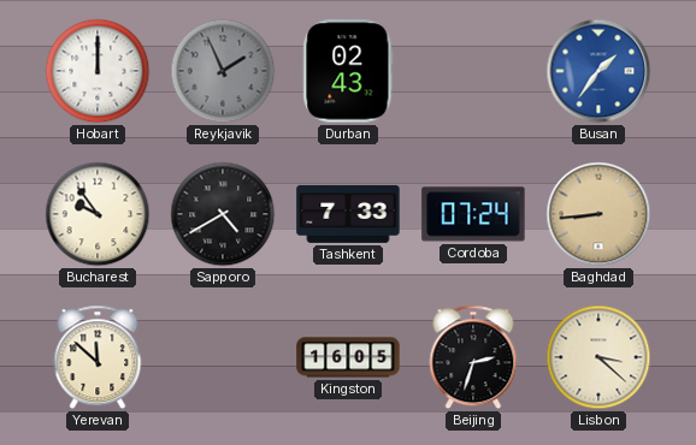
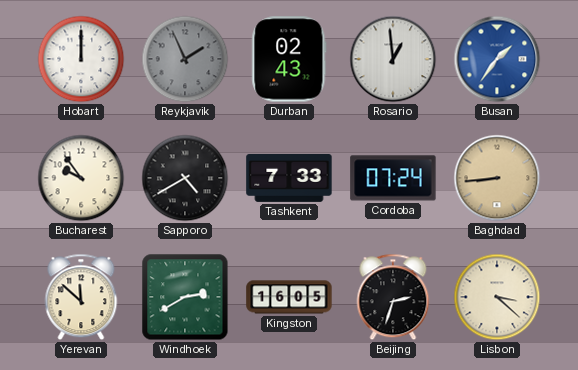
Rosario: none -> 12:59 (393, 59)
Windhoek: none -> 2:40 (185, 297)
